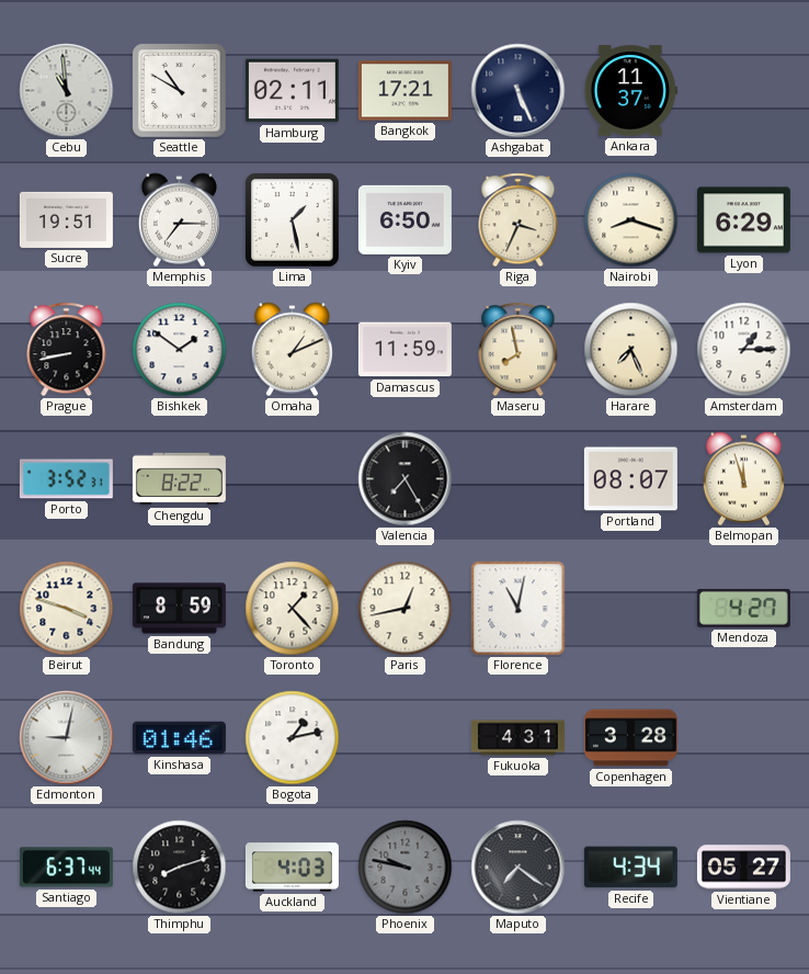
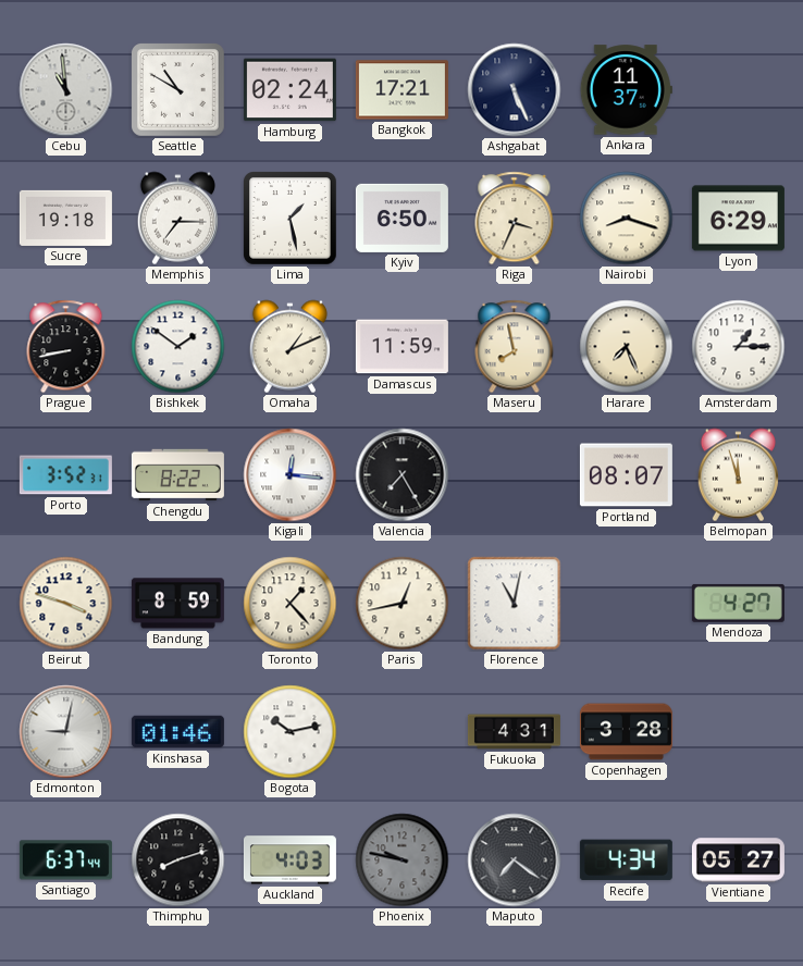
Hamburg: 02:11 -> 02:24 (289, 90)
Sucre: 19:51 -> 19:18 (65, 218)
Kigali: none -> 12:16 (291, 475)
Bogota: 1:13 -> 10:13 (291, 732)
